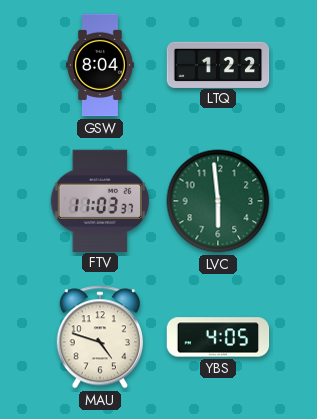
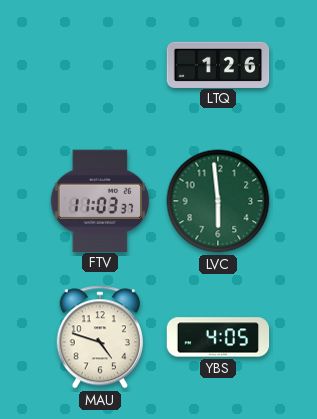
GSW: 8:04 -> none (100, 65)
LTQ: 1:22 -> 1:26 (218, 64)
